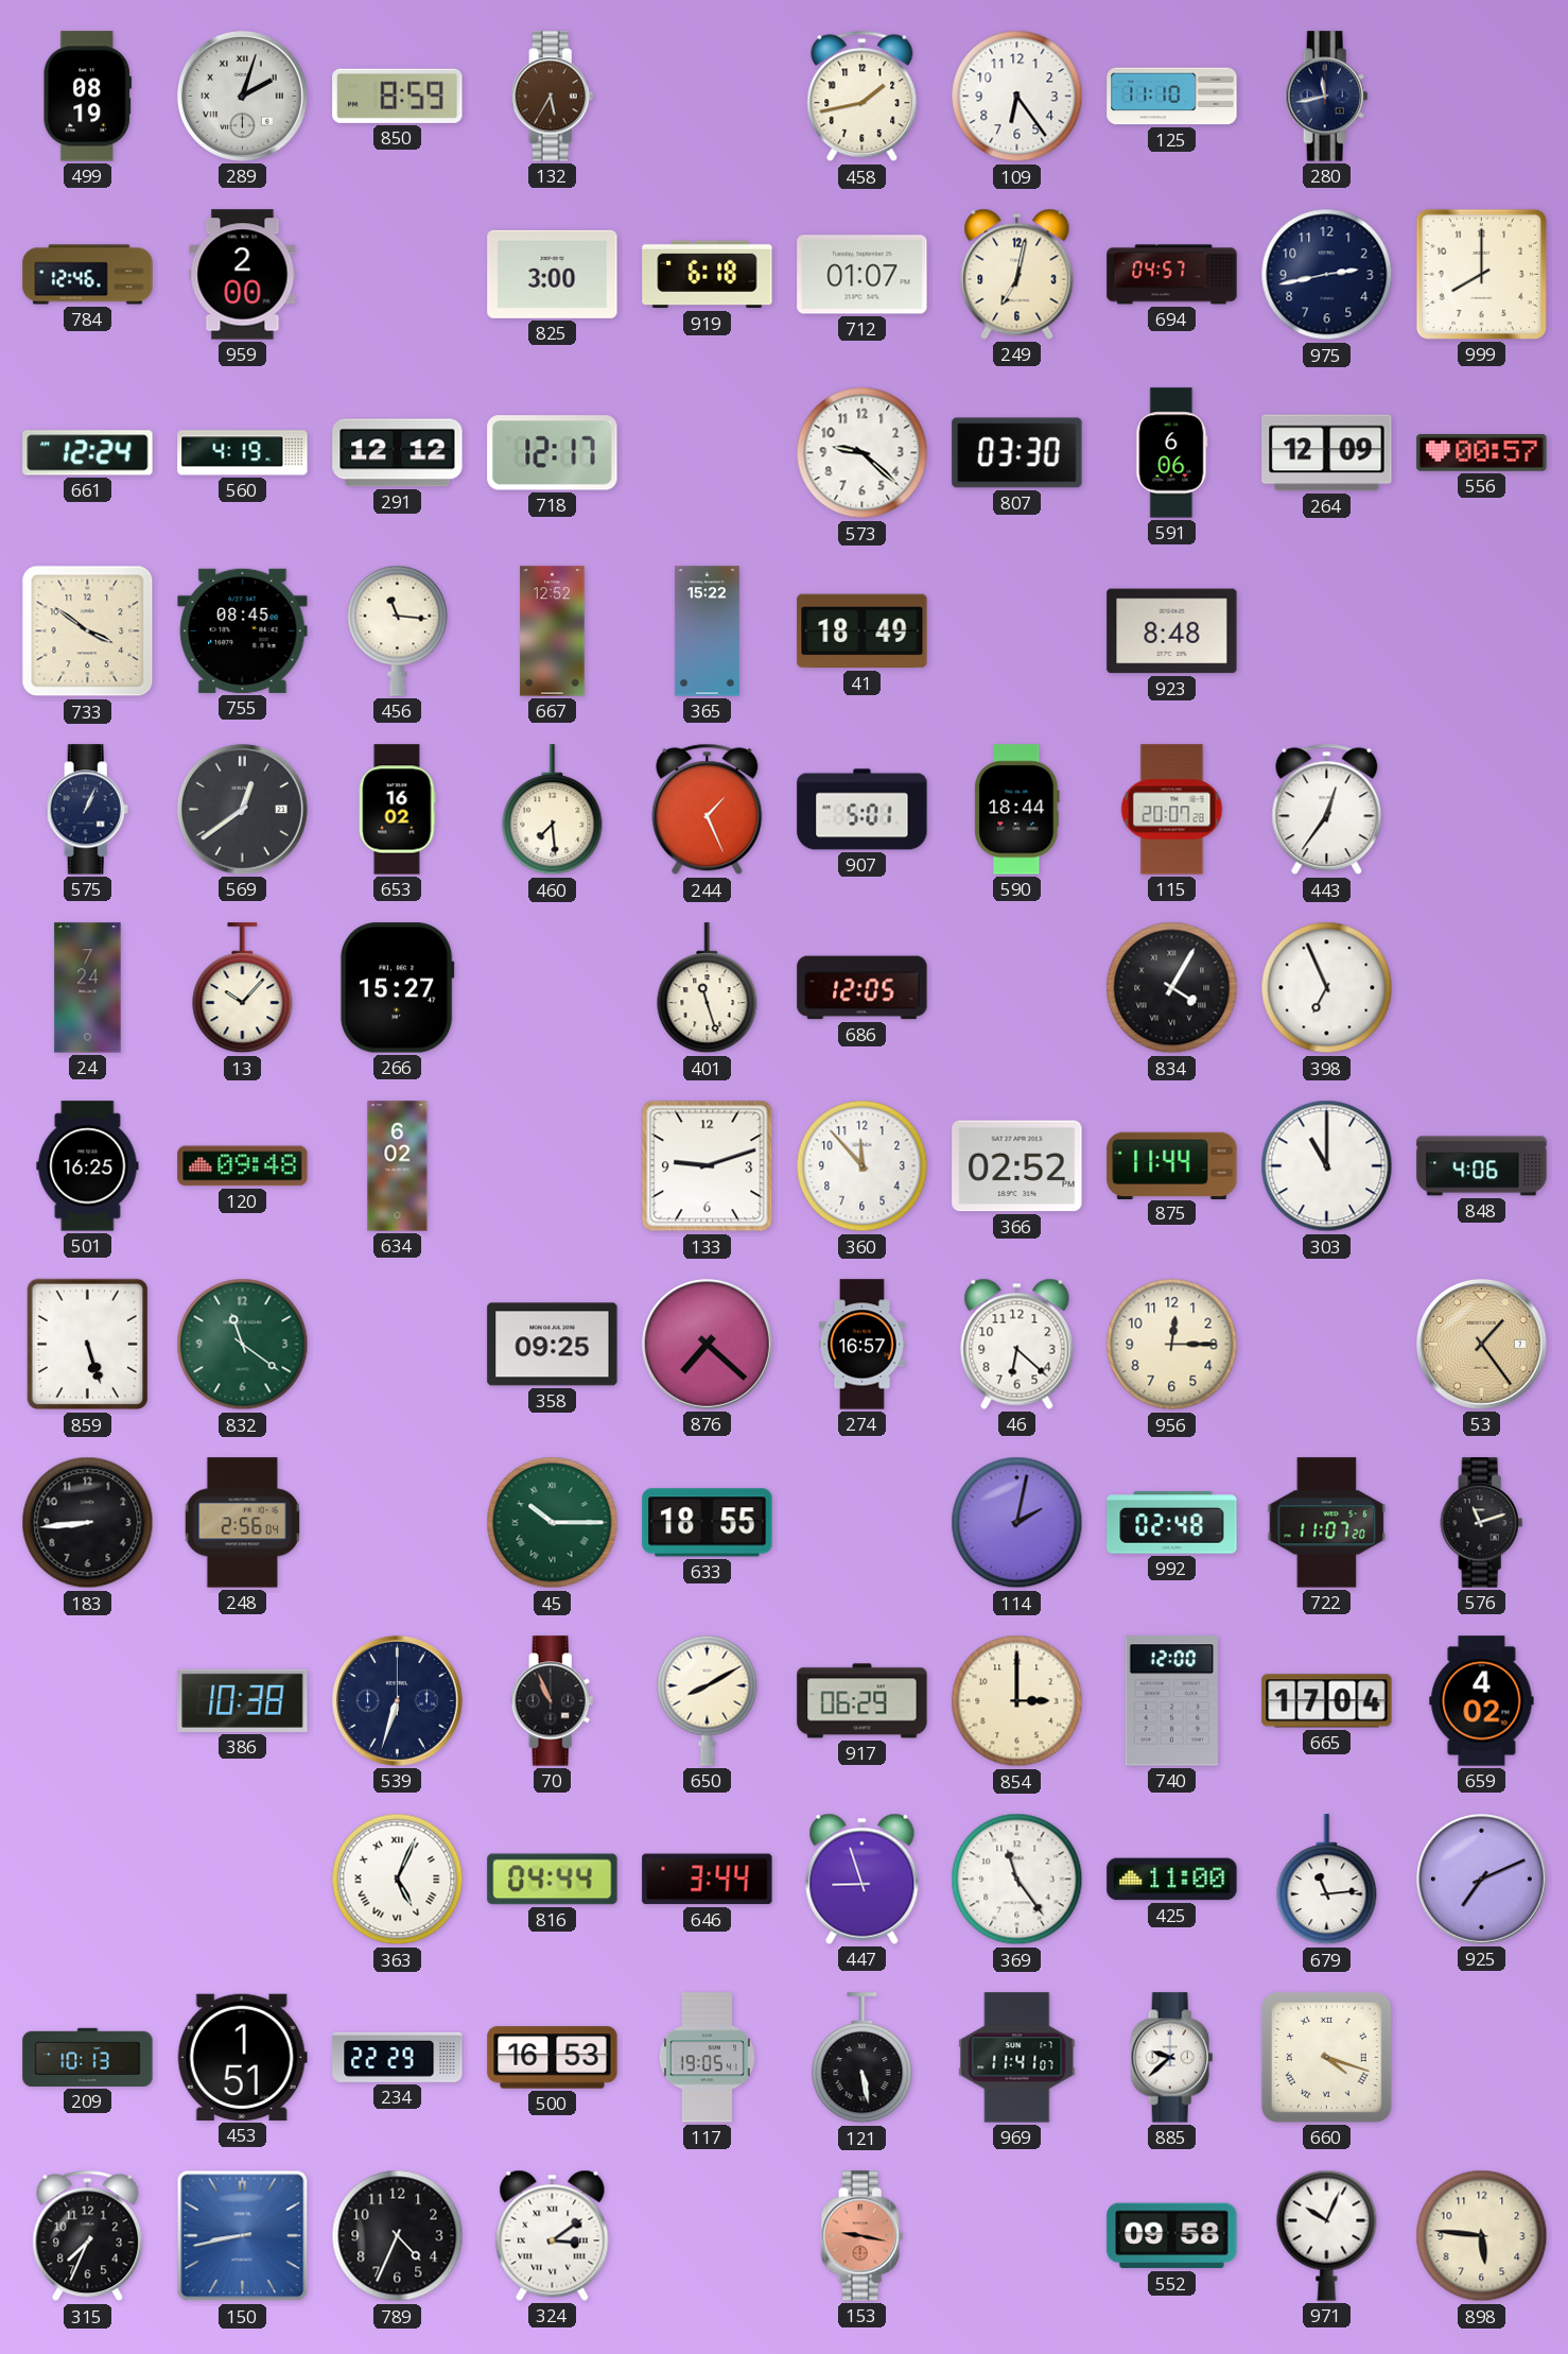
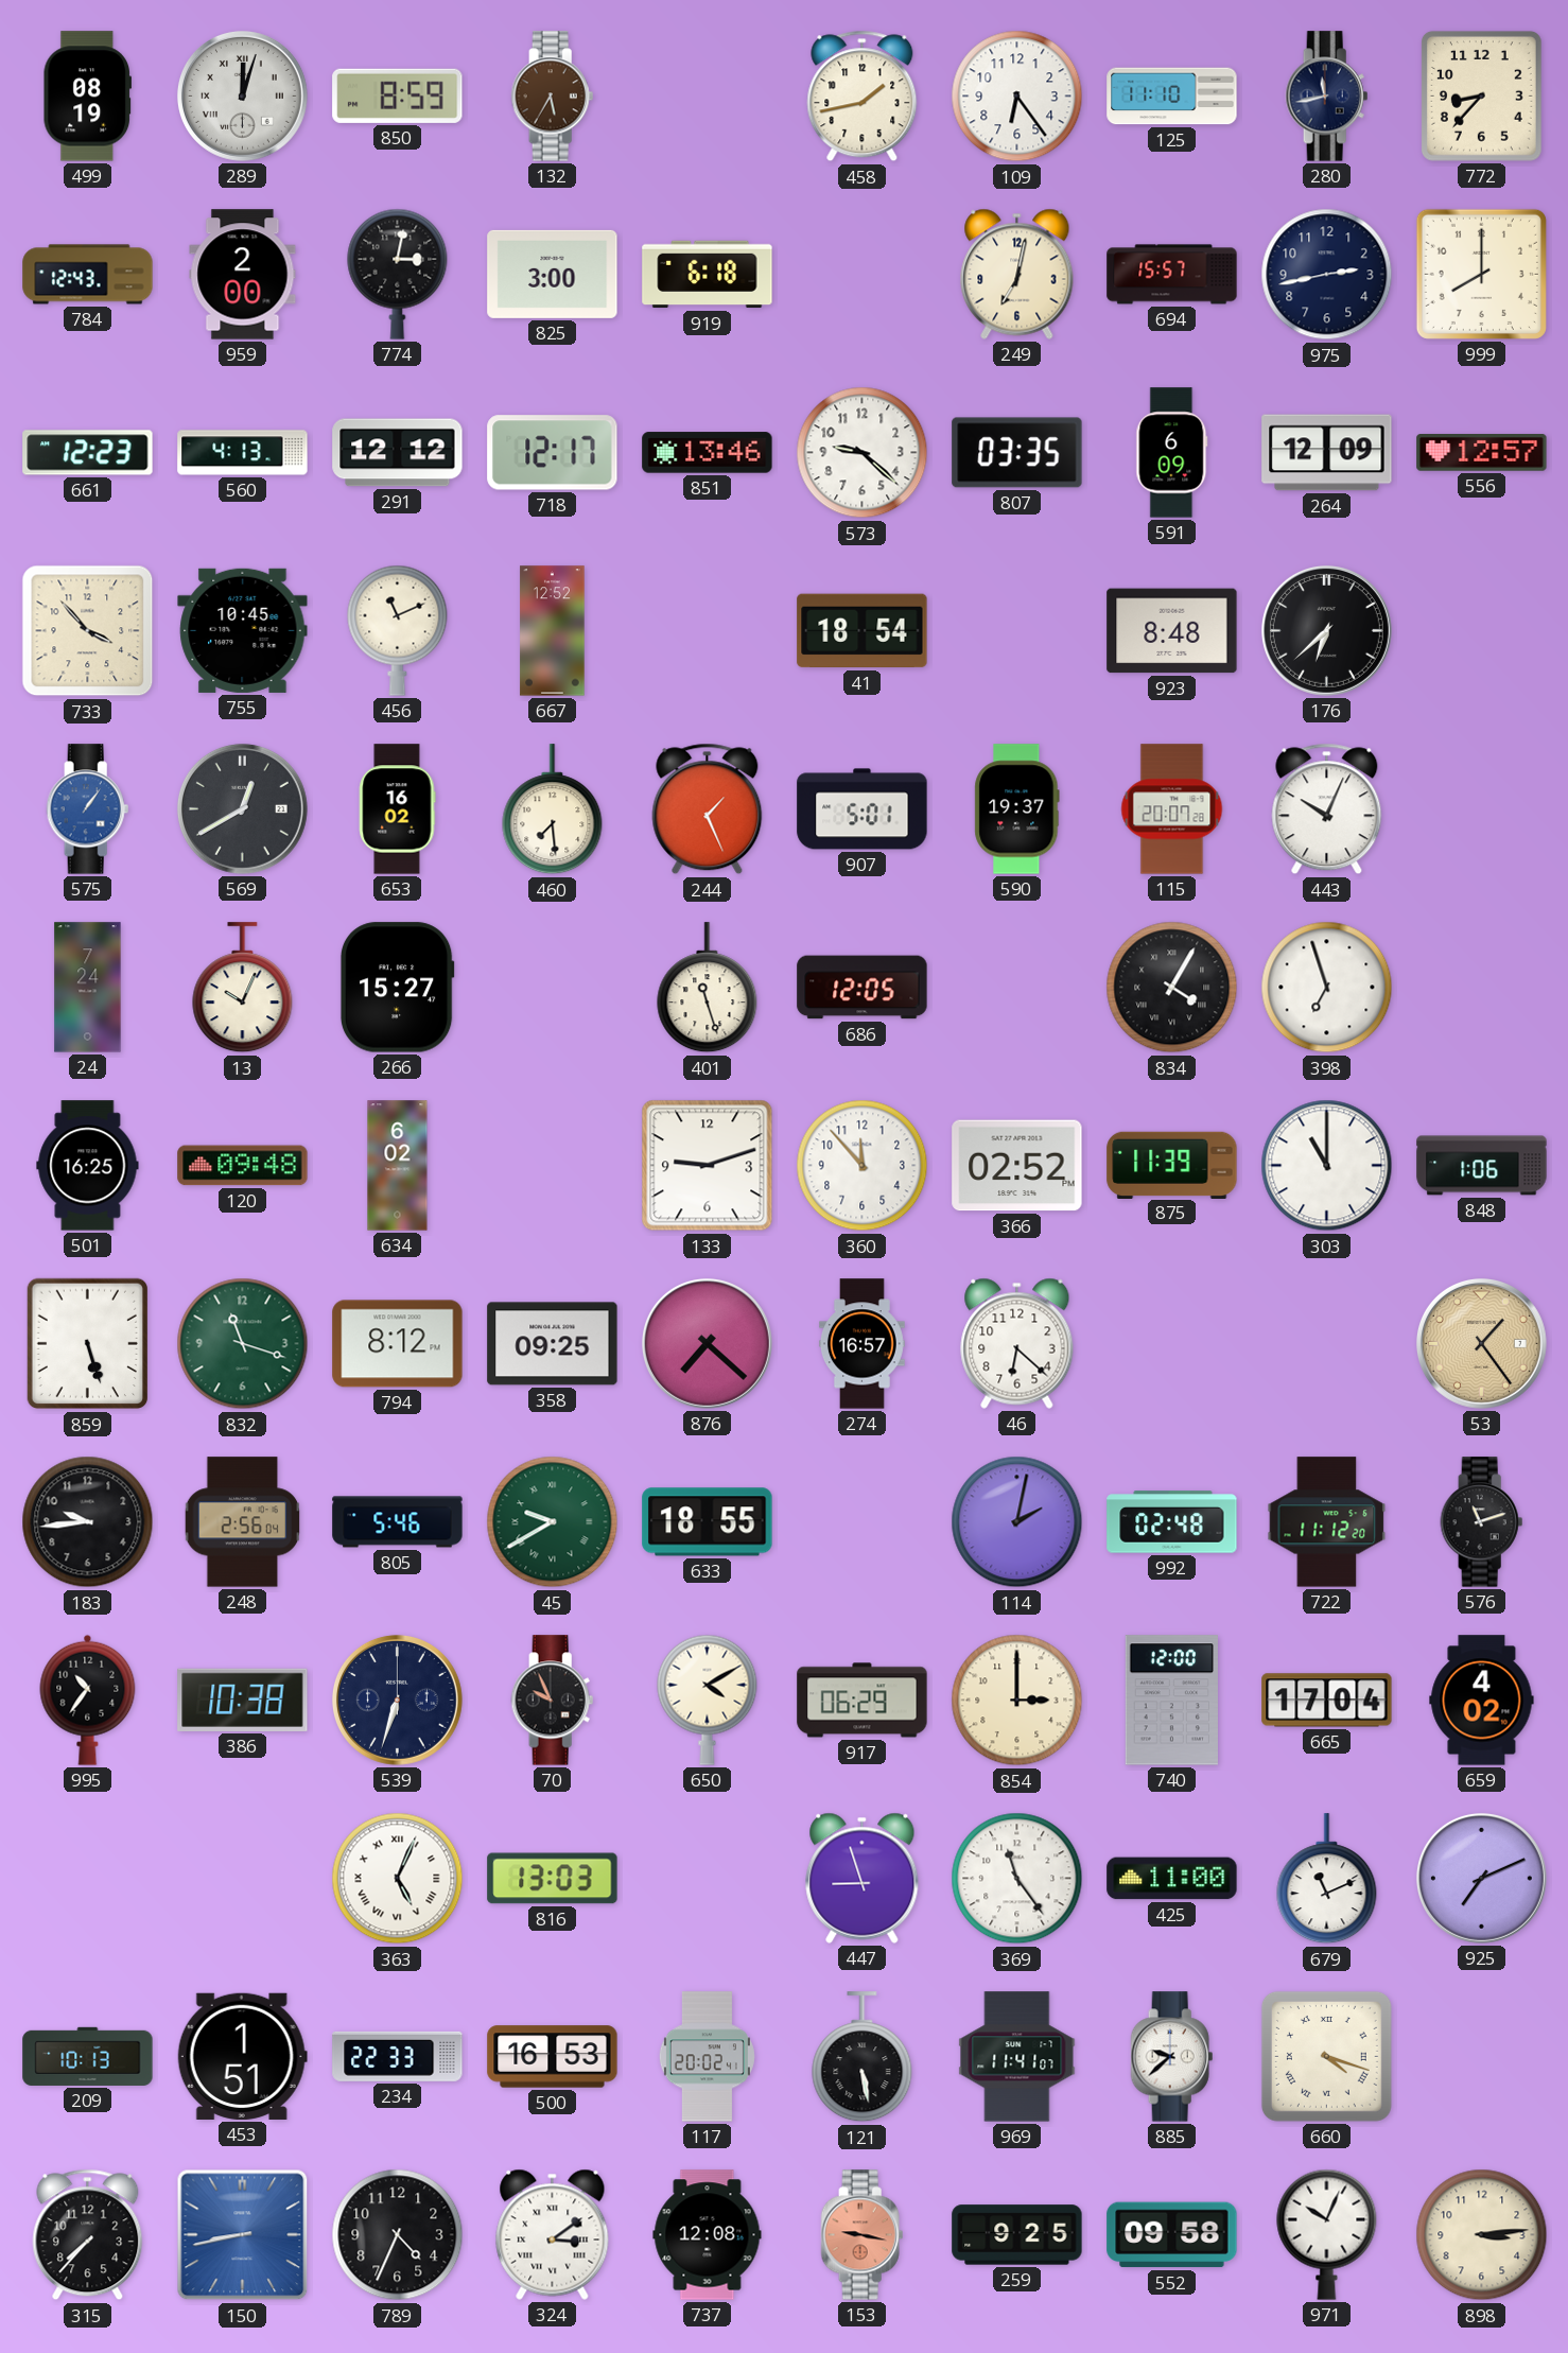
289: 2:03 -> 12:03 (242, 95)
772: none -> 8:37 (1481, 97)
784: 12:46 -> 12:43 (88, 275)
774: none -> 3:02 (398, 274)
712: 01:07 -> none (863, 275)
694: 04:57 -> 15:57 (1172, 275)
661: 12:24 -> 12:23 (88, 453)
560: 4:19 -> 4:13 (243, 453)
851: none -> 13:46 (708, 453)
807: 03:30 -> 03:35 (1017, 453)
591: 6:06 -> 6:09 (1172, 453)
556: 00:57 -> 12:57 (1482, 453)
733: 3:51 -> 3:53 (88, 631)
755: 08:45 -> 10:45 (243, 630)
456: 11:16 -> 11:11 (398, 630)
365: 15:22 -> none (707, 631)
41: 18:49 -> 18:54 (863, 631)
176: none -> 6:38 (1326, 630)
575: 1:04 -> 1:06 (88, 809)
575 dial: navy -> blue (88, 809)
569: 12:39 -> 12:40 (242, 808)
590: 18:44 -> 19:37 (1017, 809)
443: 12:36 -> 10:04 (1327, 809)
13: 10:07 -> 10:04 (243, 988)
398: 6:56 -> 6:57 (1327, 988)
875: 11:44 -> 11:39 (1172, 1165)
848: 4:06 -> 1:06 (1482, 1166)
832: 11:21 -> 11:18 (243, 1344)
794: none -> 8:12 (398, 1344)
956: 12:15 -> none (1172, 1345)
183: 8:44 -> 9:44 (88, 1522)
805: none -> 5:46 (398, 1522)
45: 10:15 -> 9:40 (553, 1522)
722: 11:07 -> 11:12 (1327, 1522)
995: none -> 10:36 (88, 1700)
70: 10:56 -> 9:56 (553, 1701)
650: 8:10 -> 4:10 (708, 1700)
816: 04:44 -> 13:03 (553, 1879)
646: 3:44 -> none (708, 1880)
679: 11:14 -> 11:11 (1327, 1879)
234: 22:29 -> 22:33 (398, 2056)
117: 19:05 -> 20:02 (707, 2057)
315: 7:34 -> 7:37 (88, 2235)
737: none -> 12:08 (708, 2235)
259: none -> 9:25 (1017, 2235)
898: 5:46 -> 3:14 (1482, 2235)
